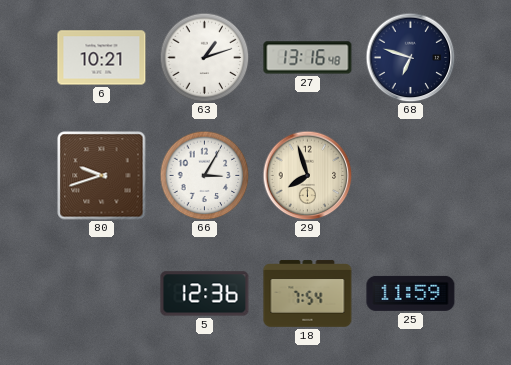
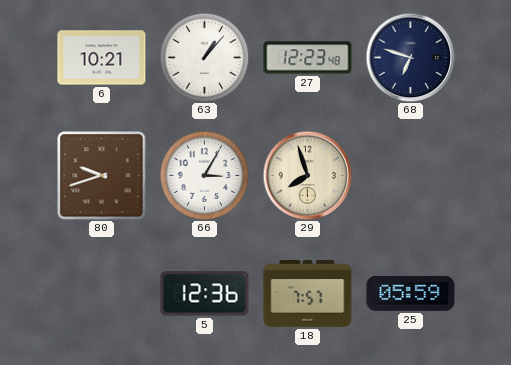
63: 1:12 -> 1:07 (204, 57)
27: 13:16 -> 12:23 (308, 58)
18: 7:54 -> 7:57 (308, 294)
25: 11:59 -> 05:59 (411, 293)
